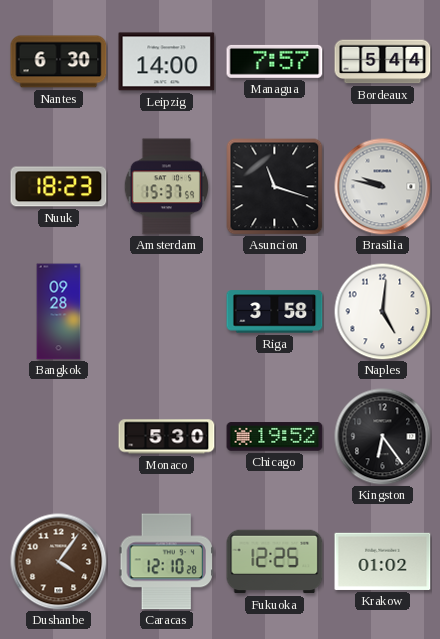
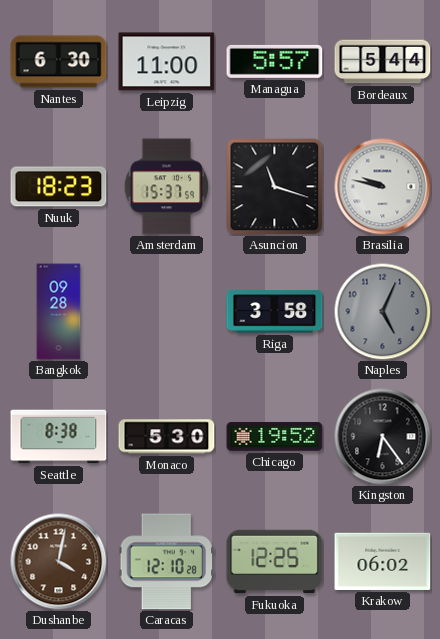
Leipzig: 14:00 -> 11:00 (167, 62)
Managua: 7:57 -> 5:57 (275, 61)
Naples: 5:01 -> 5:04 (382, 311)
Naples dial: white -> grey (382, 311)
Seattle: none -> 8:38 (59, 437)
Dushanbe: 4:06 -> 4:02 (59, 562)
Krakow: 01:02 -> 06:02 (383, 561)
